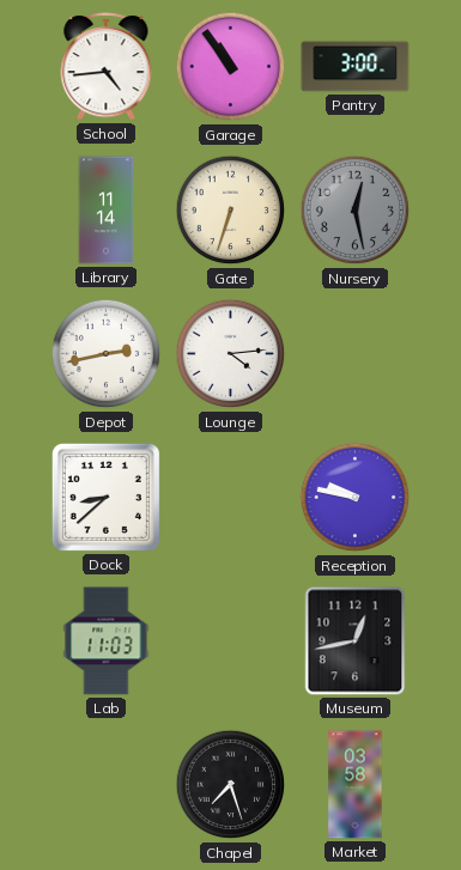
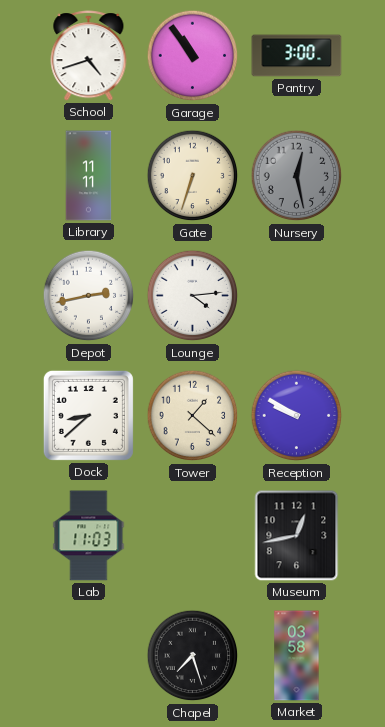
School: 4:44 -> 4:42 (89, 56)
Library: 11:14 -> 11:11 (89, 176)
Tower: none -> 1:22 (193, 416)
Reception: 9:47 -> 9:50 (297, 416)
